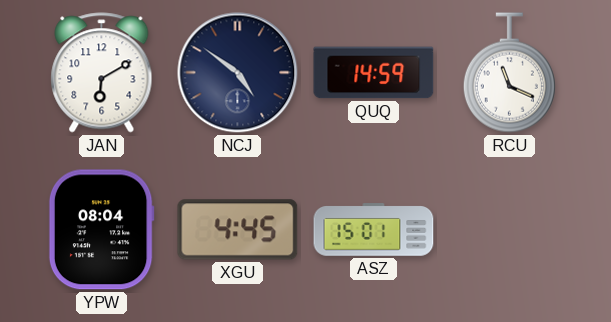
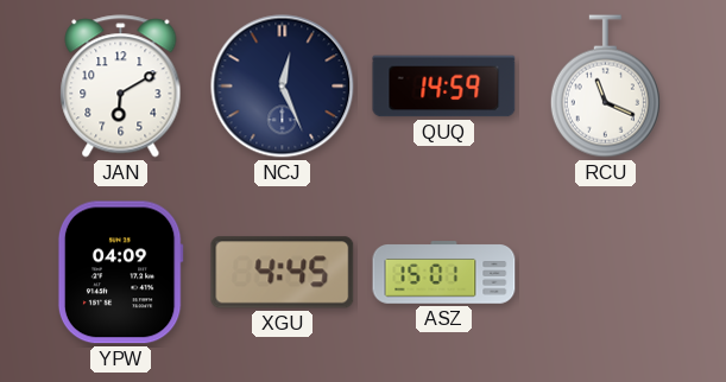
NCJ: 4:51 -> 12:26 (283, 87)
YPW: 08:04 -> 04:09 (120, 273)
